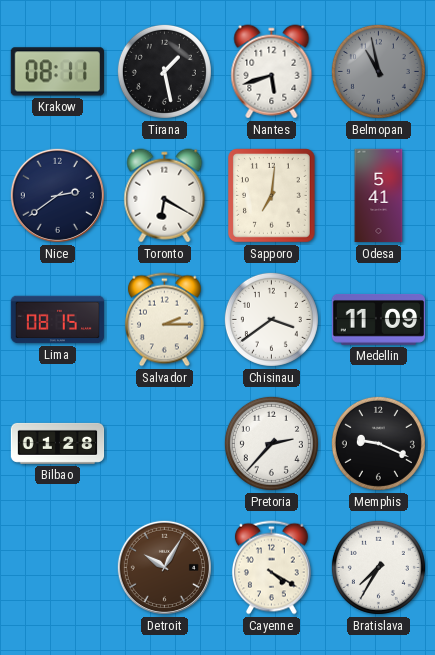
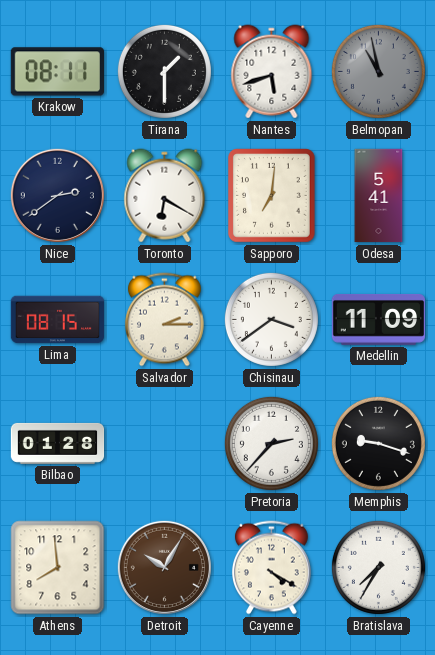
Tirana: 1:28 -> 1:30 (164, 71)
Memphis: 9:19 -> 9:18 (378, 443)
Athens: none -> 7:59 (58, 568)
